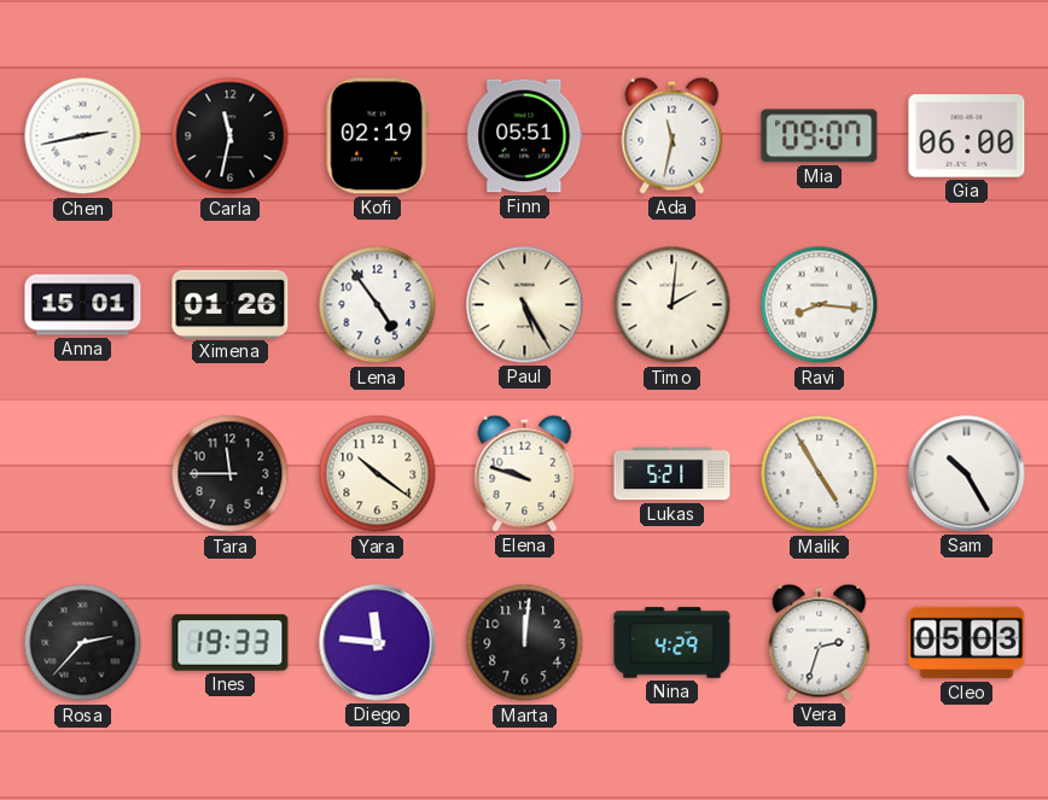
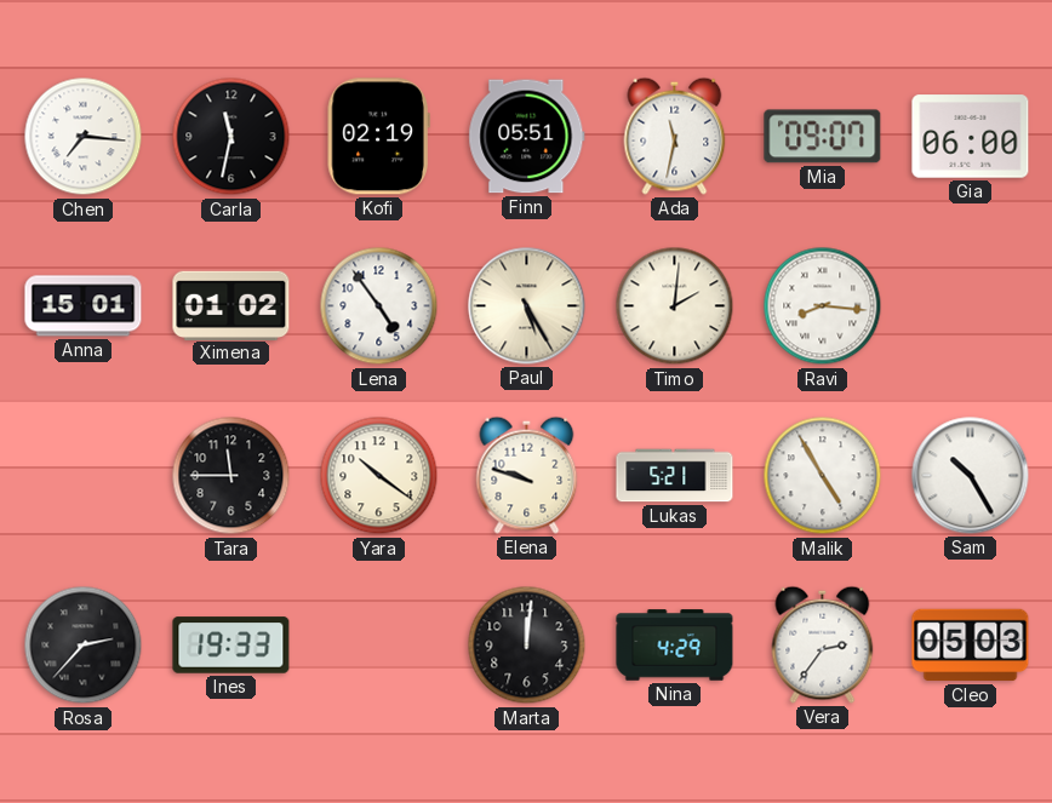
Chen: 2:43 -> 7:16 (84, 137)
Ximena: 01:26 -> 01:02 (231, 305)
Diego: 11:46 -> none (378, 643)
Vera: 2:33 -> 2:36 (823, 644)
